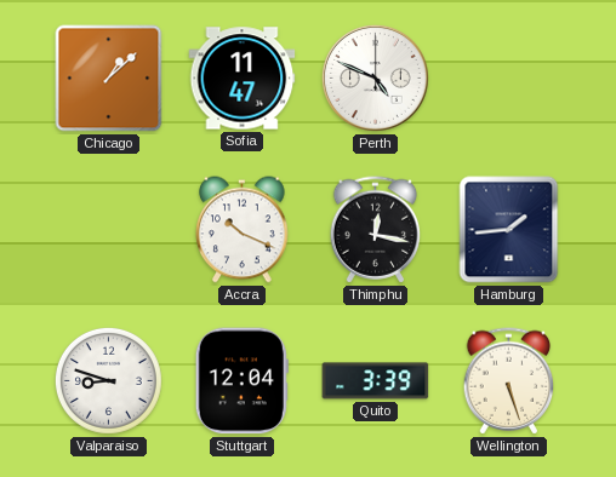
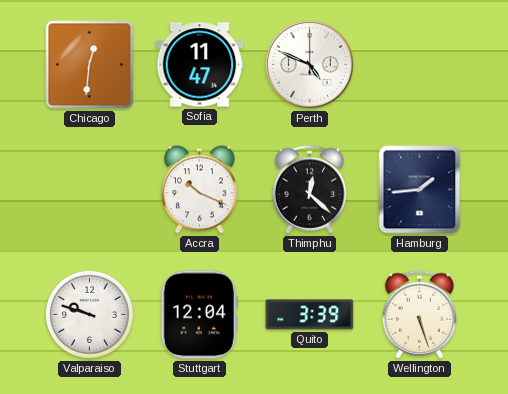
Chicago: 1:08 -> 12:31 (90, 65)
Thimphu: 12:17 -> 12:22 (310, 190)
Valparaiso: 8:48 -> 9:48 (89, 314)
